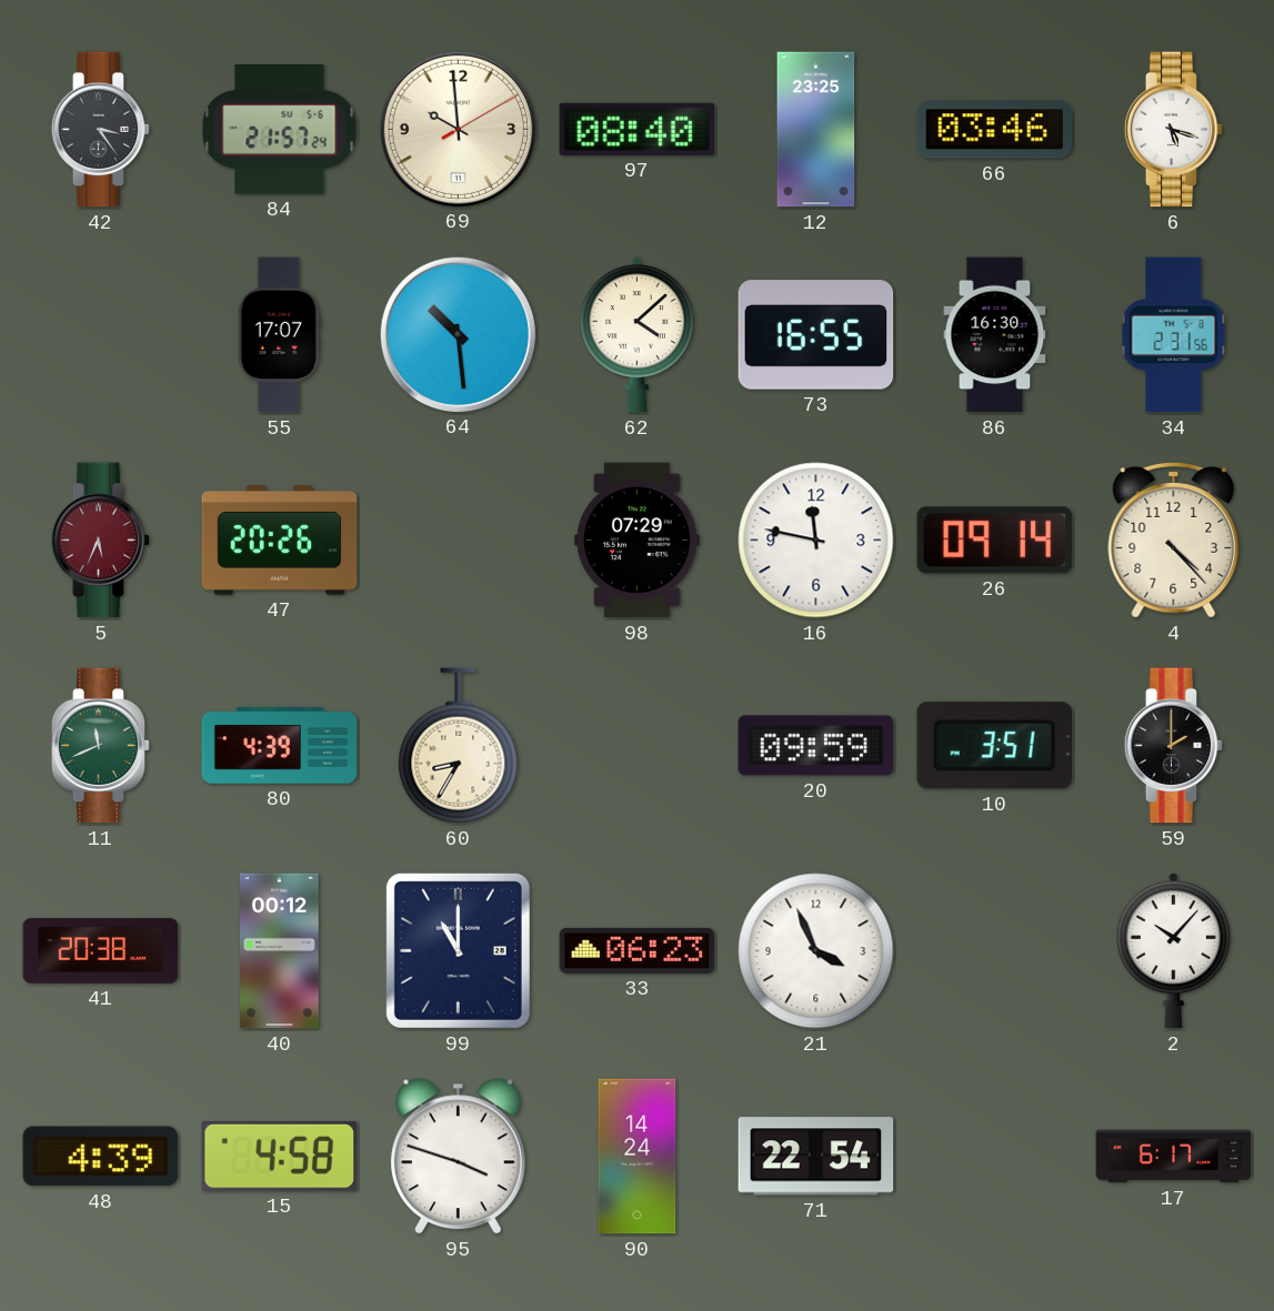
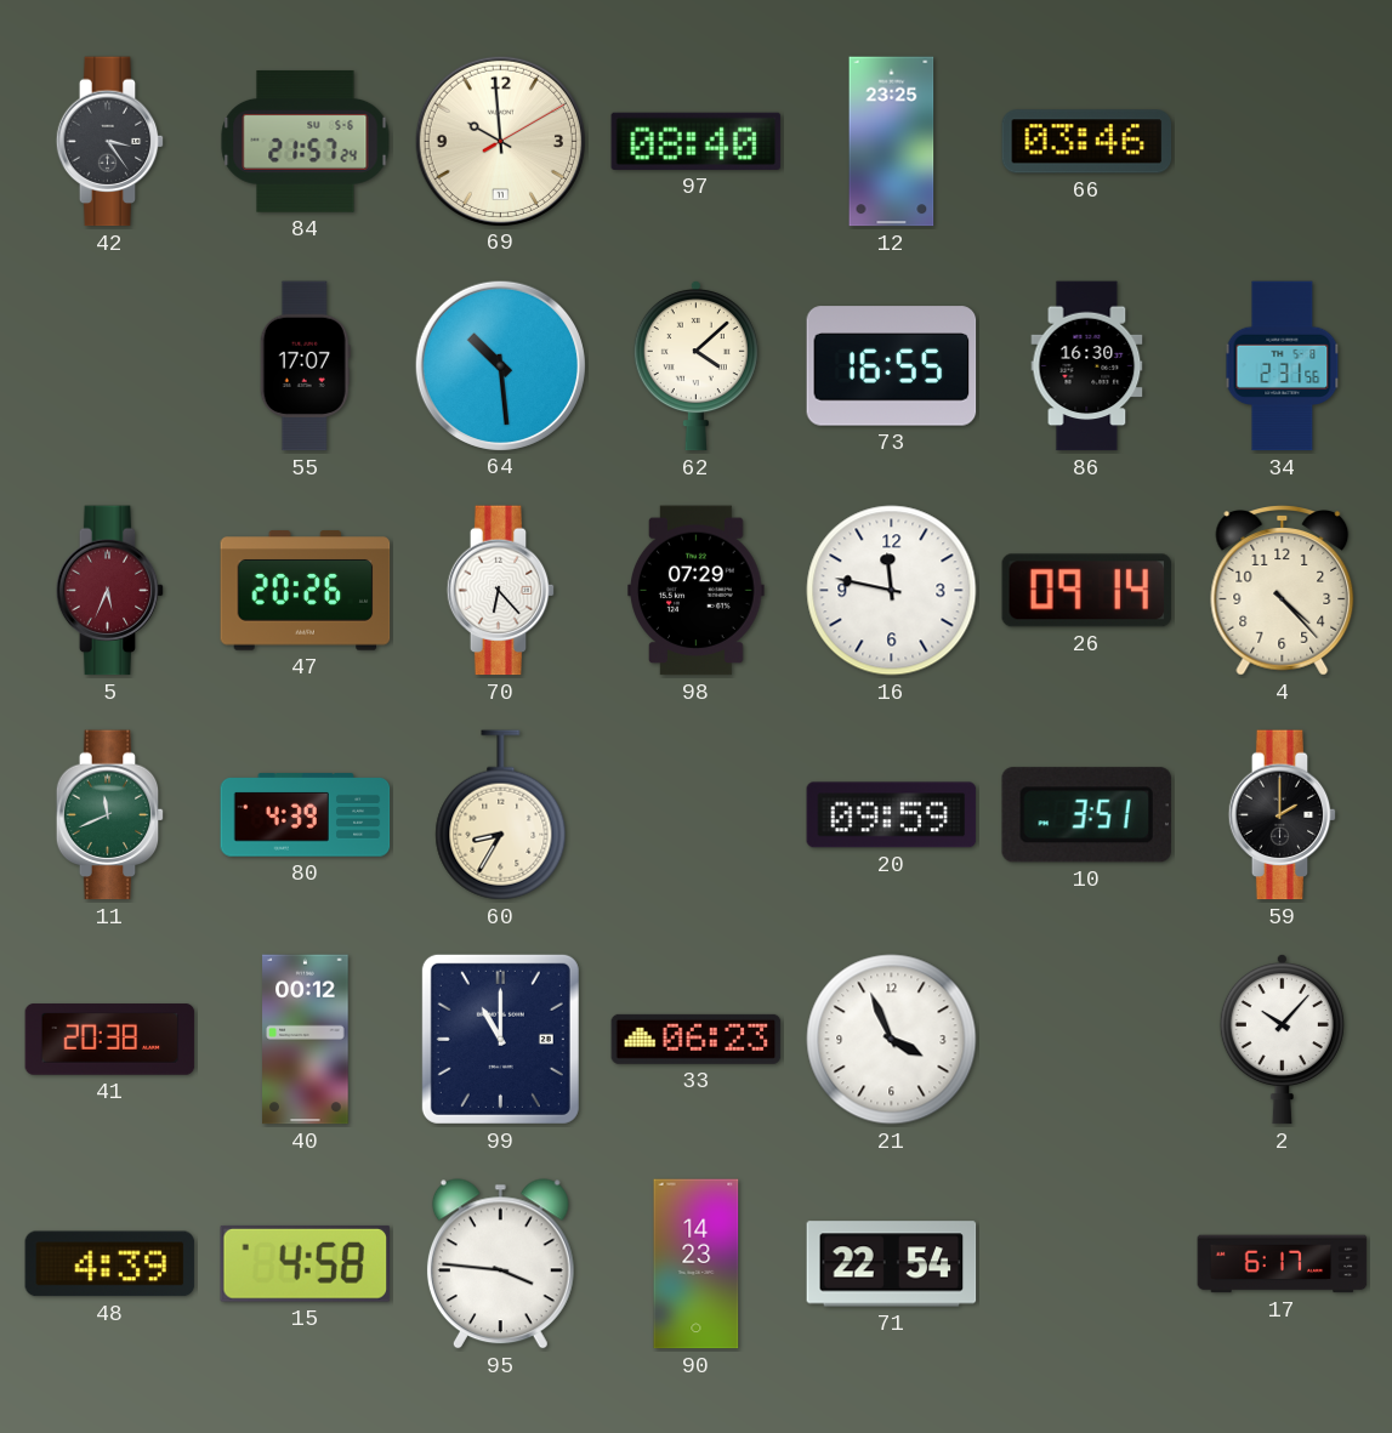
6: 5:18 -> none (1174, 130)
70: none -> 6:23 (501, 591)
95: 3:48 -> 3:46 (500, 1264)
90: 14:24 -> 14:23 (697, 1264)
